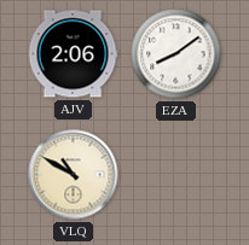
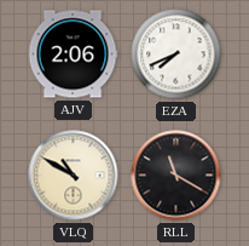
EZA: 8:09 -> 7:41 (176, 55)
RLL: none -> 11:20 (176, 176)
